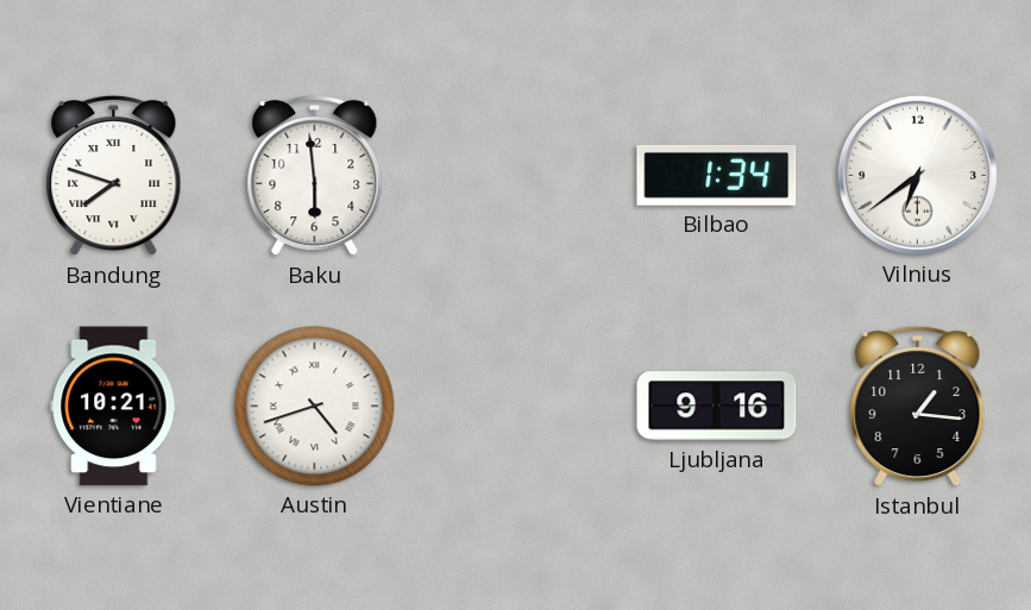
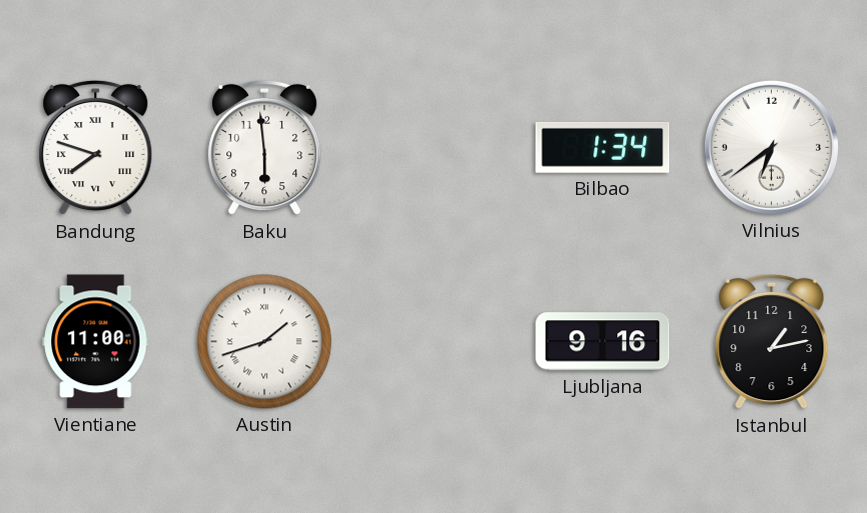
Vientiane: 10:21 -> 11:00 (96, 342)
Austin: 4:42 -> 1:42 (265, 342)
Istanbul: 1:16 -> 1:13 (772, 342)
